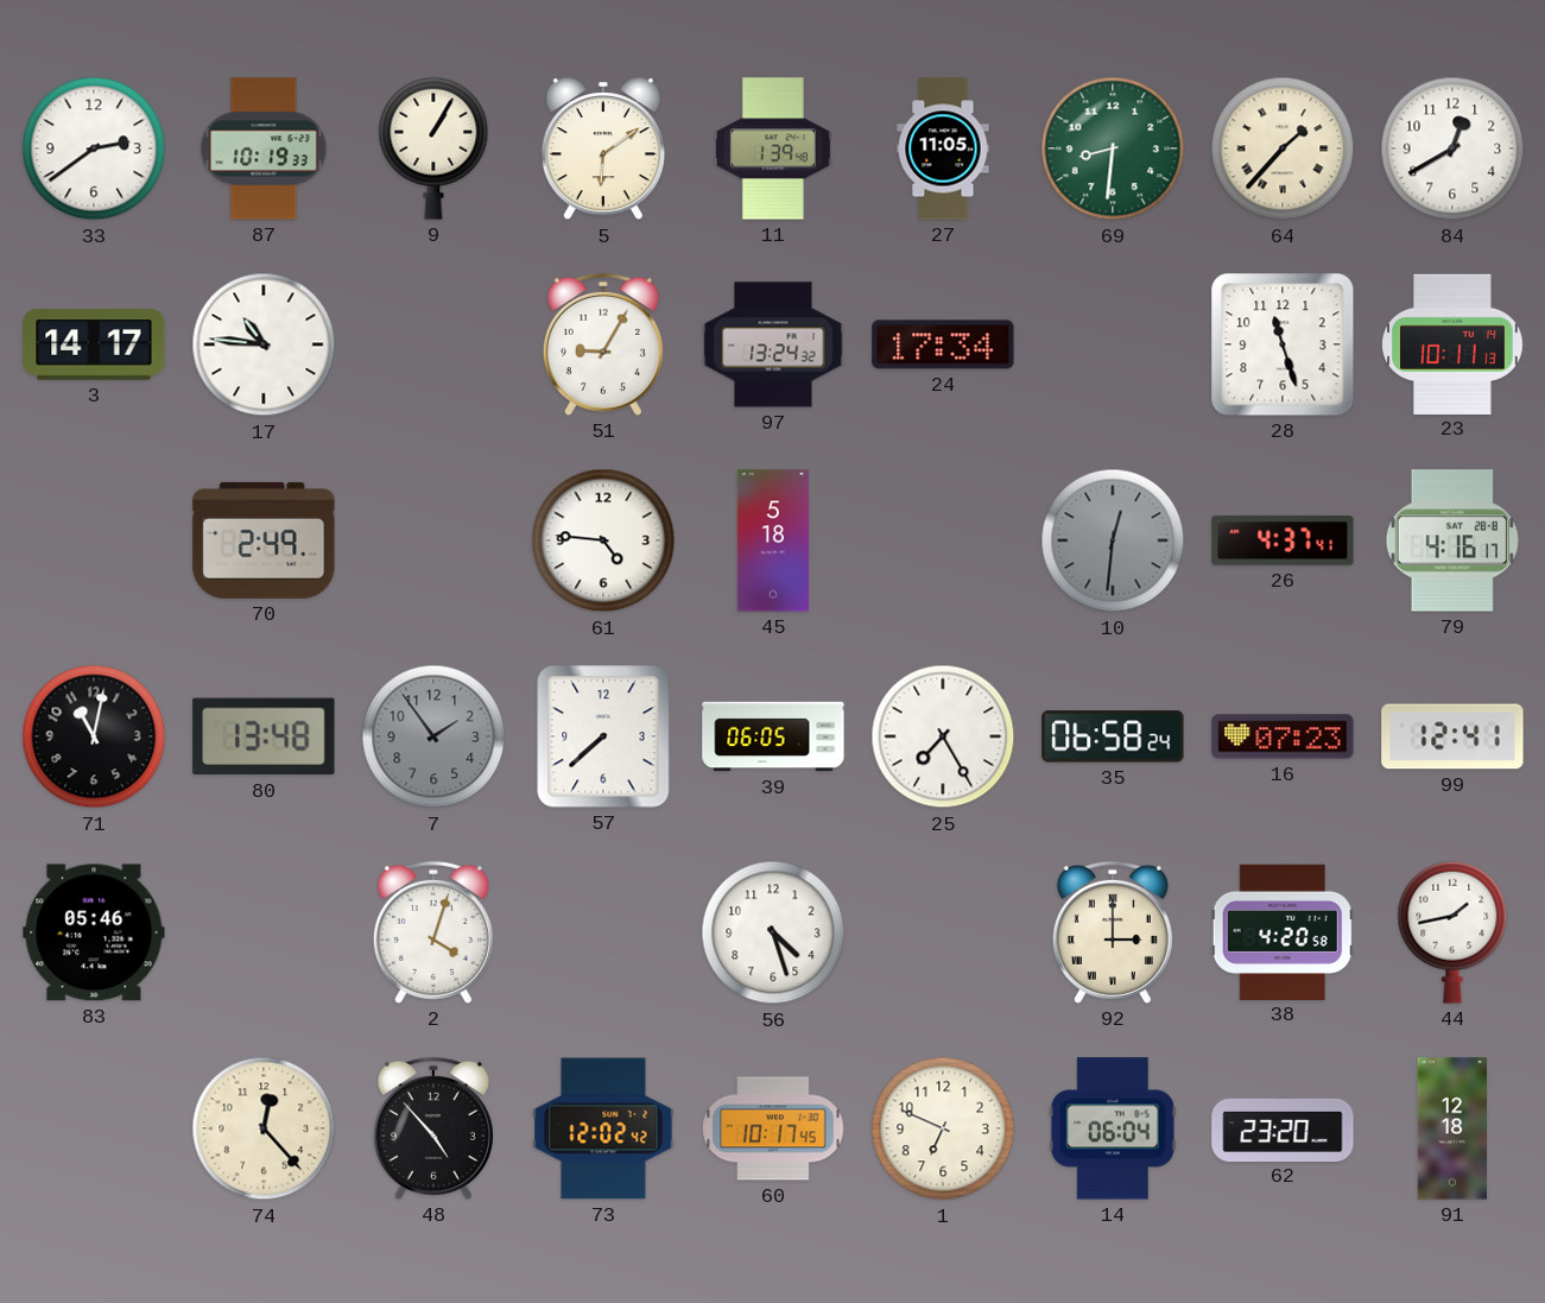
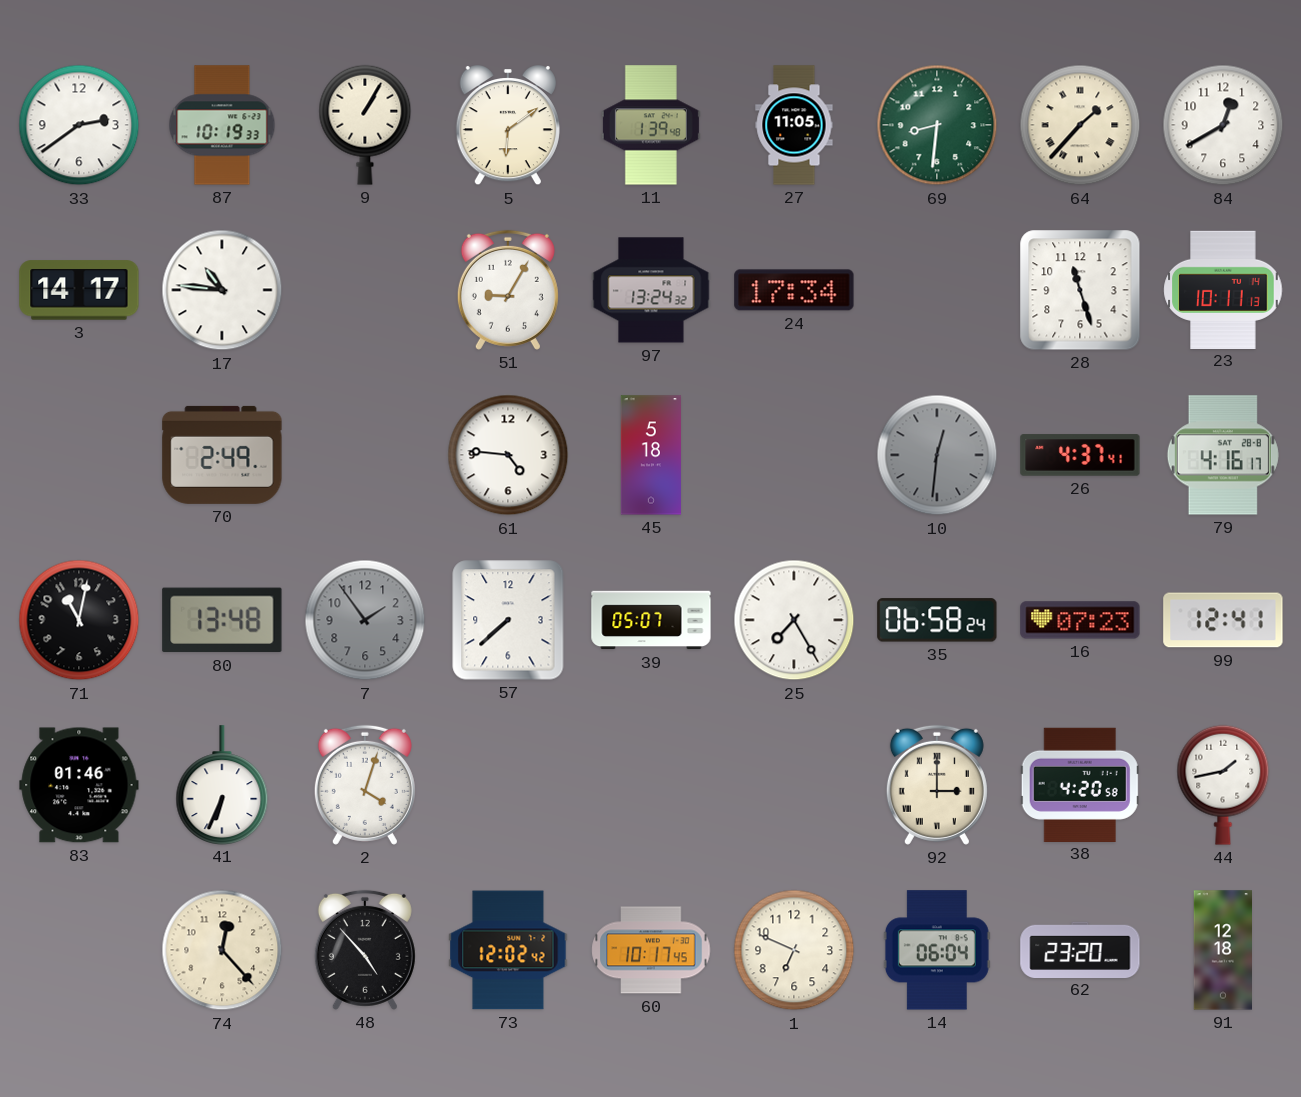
39: 06:05 -> 05:07 (651, 620)
83: 05:46 -> 01:46 (79, 785)
41: none -> 6:34 (222, 785)
56: 4:27 -> none (773, 932)
